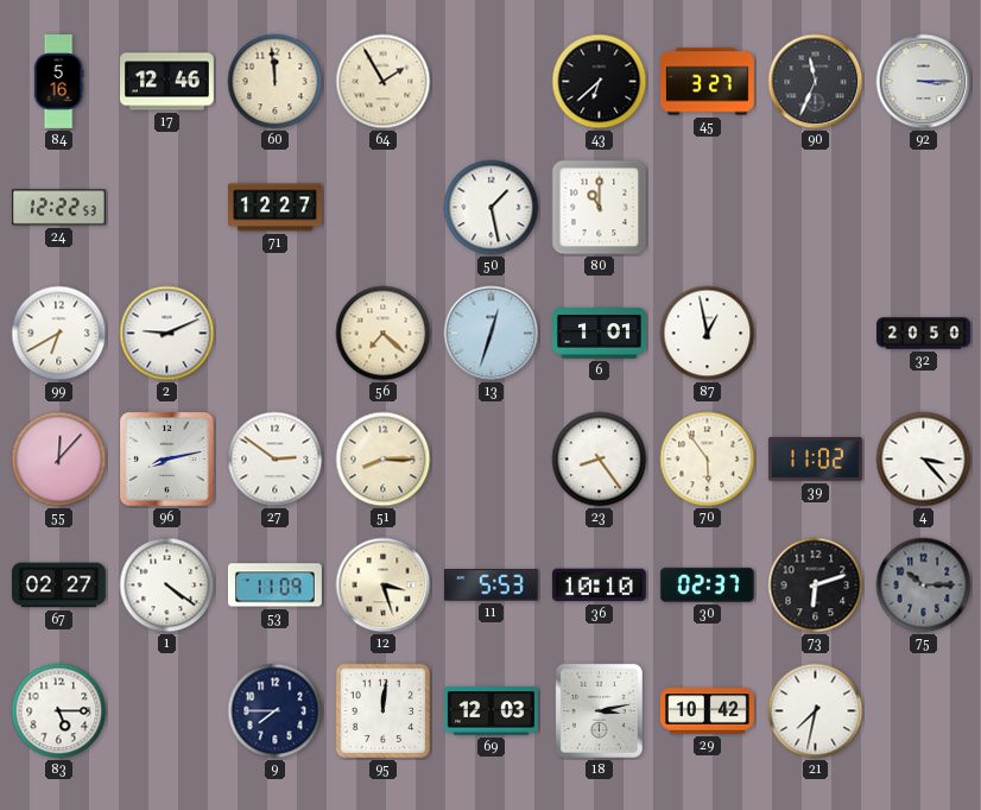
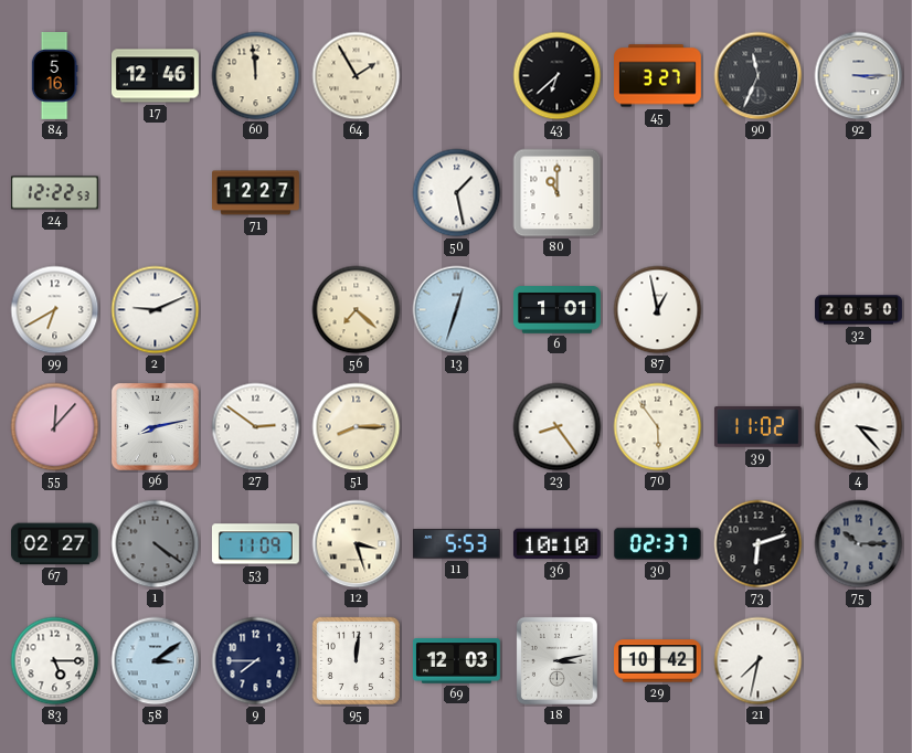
1 dial: white -> grey (156, 544)
58: none -> 3:09 (156, 661)
